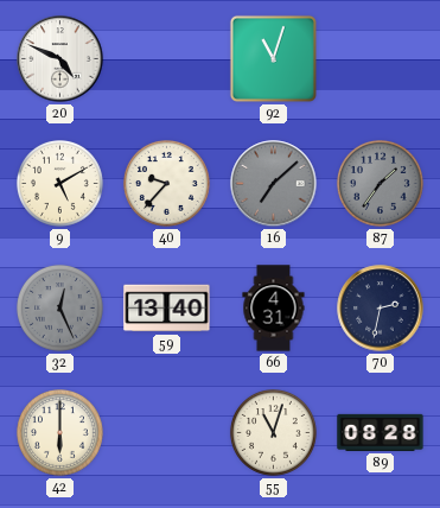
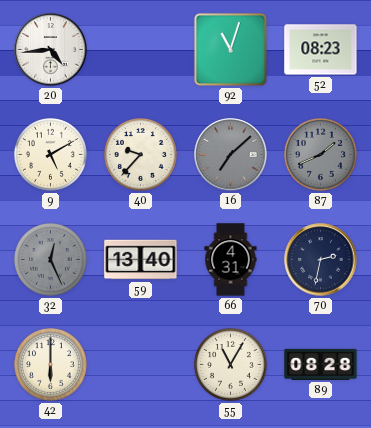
20: 4:49 -> 4:44 (51, 50)
52: none -> 08:23 (321, 50)
87: 1:36 -> 1:41 (321, 155)
55: 11:03 -> 11:05 (231, 365)
